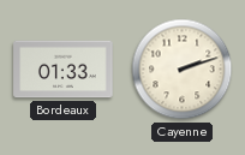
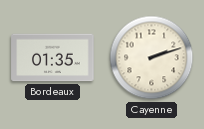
Bordeaux: 01:33 -> 01:35 (53, 58)
